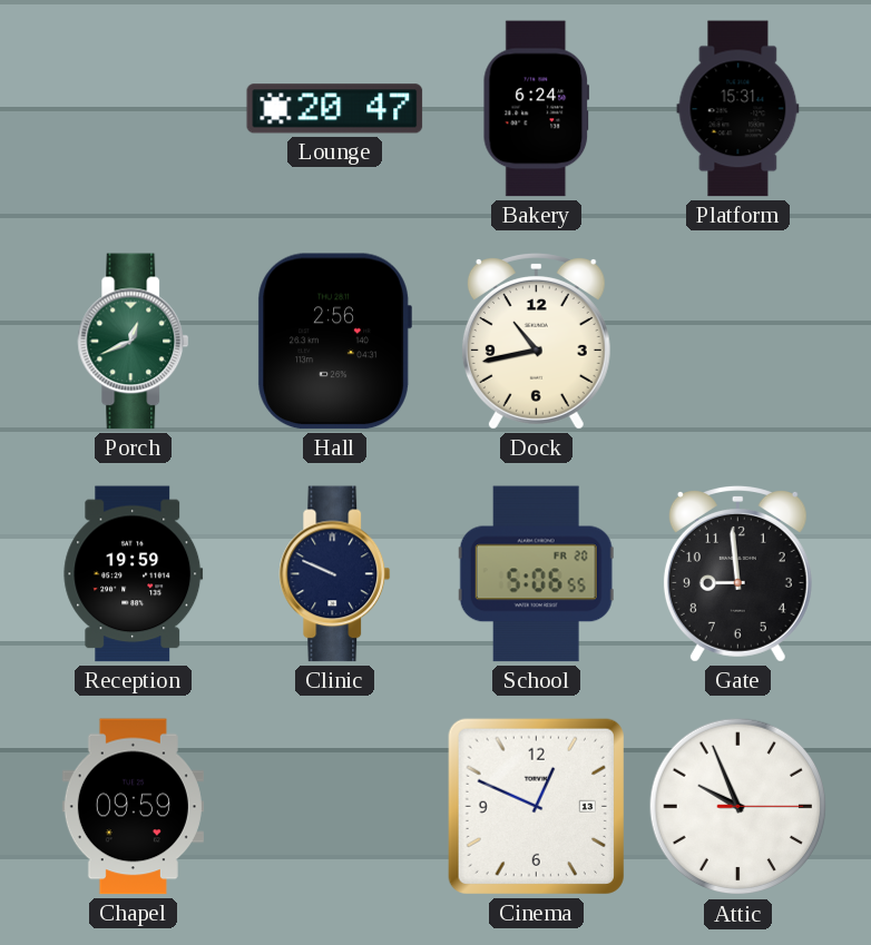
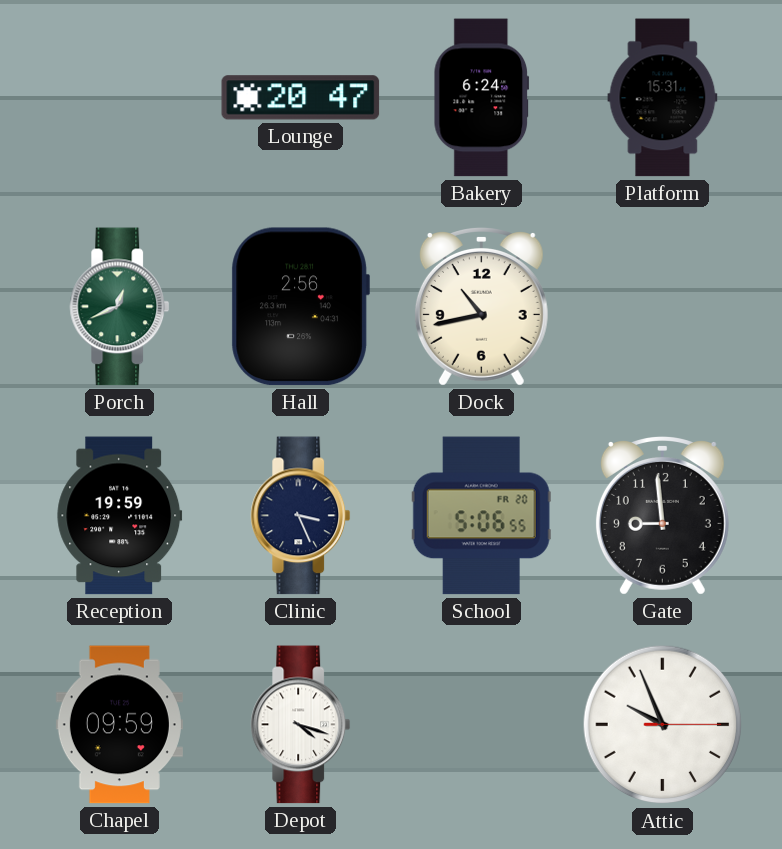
Clinic: 9:49 -> 3:26 (301, 516)
Depot: none -> 4:18 (301, 725)
Cinema: 12:49 -> none (536, 806)
